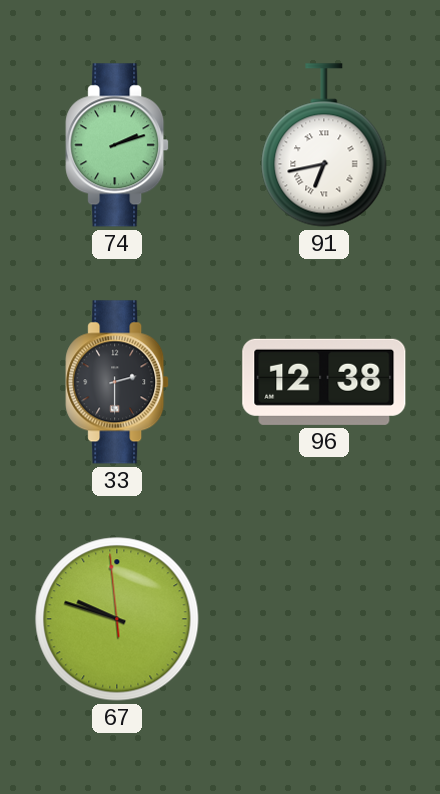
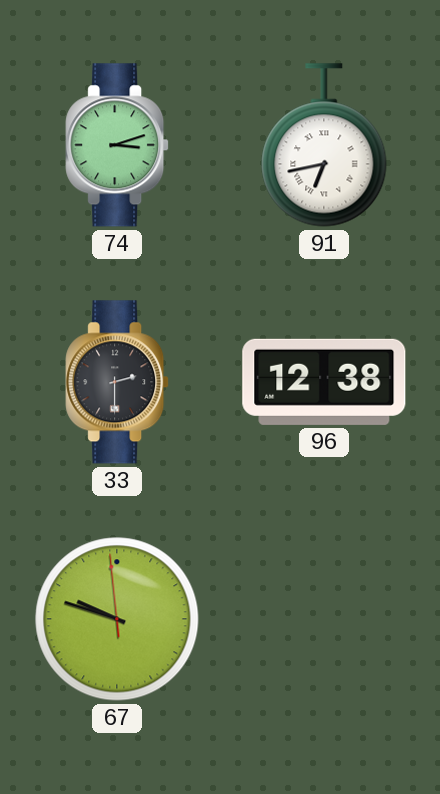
74: 2:12 -> 3:12 (117, 145)
